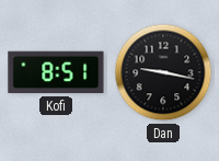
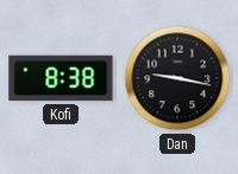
Kofi: 8:51 -> 8:38 (61, 78)
